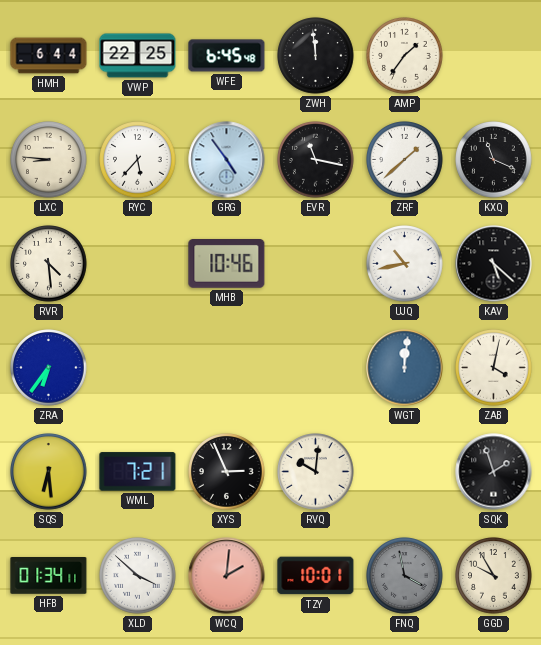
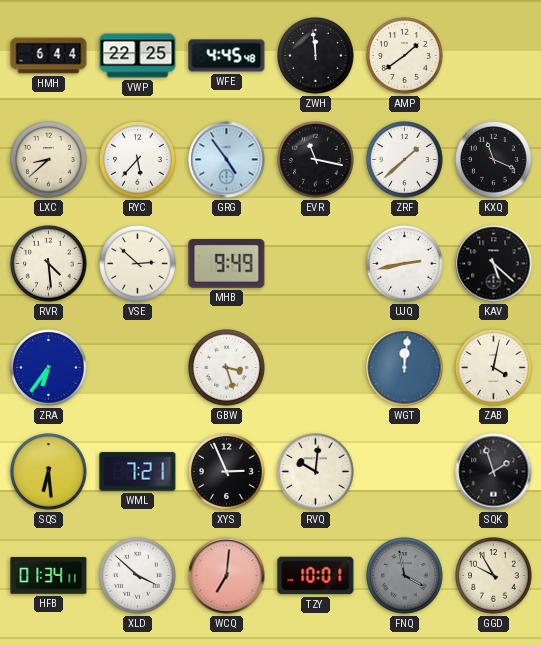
WFE: 6:45 -> 4:45 (227, 56)
AMP: 1:36 -> 1:39 (405, 56)
LXC: 8:46 -> 8:38 (49, 160)
VSE: none -> 2:52 (138, 264)
MHB: 10:46 -> 9:49 (227, 264)
UJQ: 10:43 -> 2:43 (405, 264)
GBW: none -> 3:27 (227, 368)
WCQ: 2:01 -> 7:01 (227, 576)
